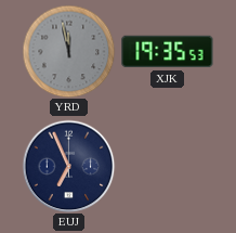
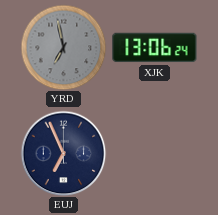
YRD: 11:58 -> 6:58 (63, 47)
XJK: 19:35 -> 13:06 (155, 48)
